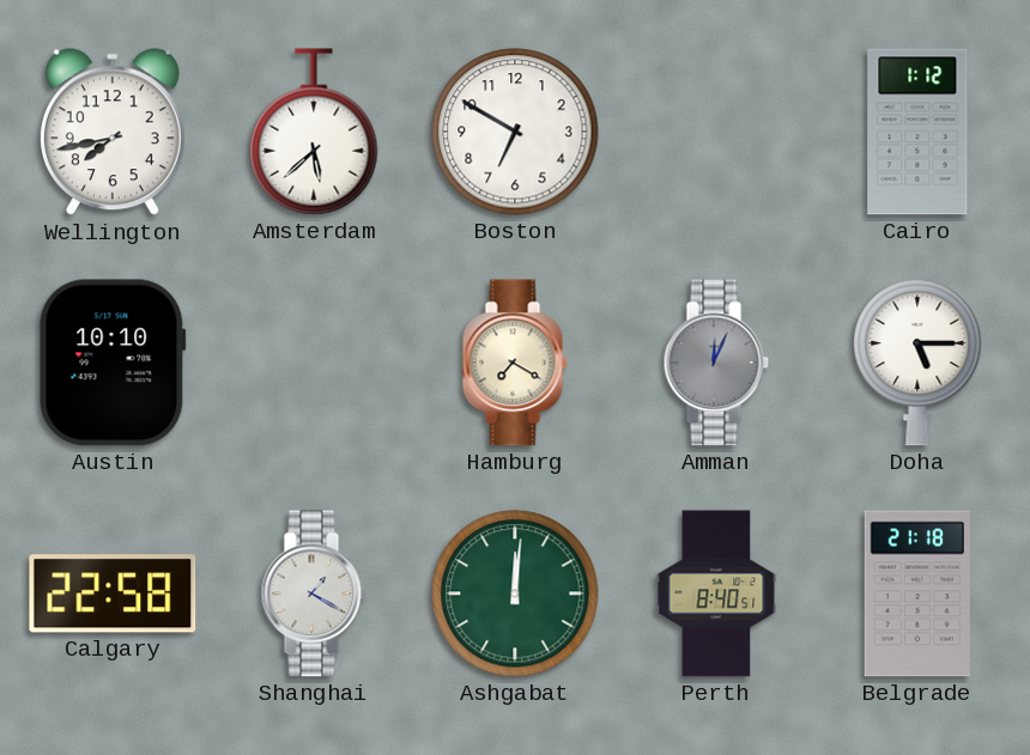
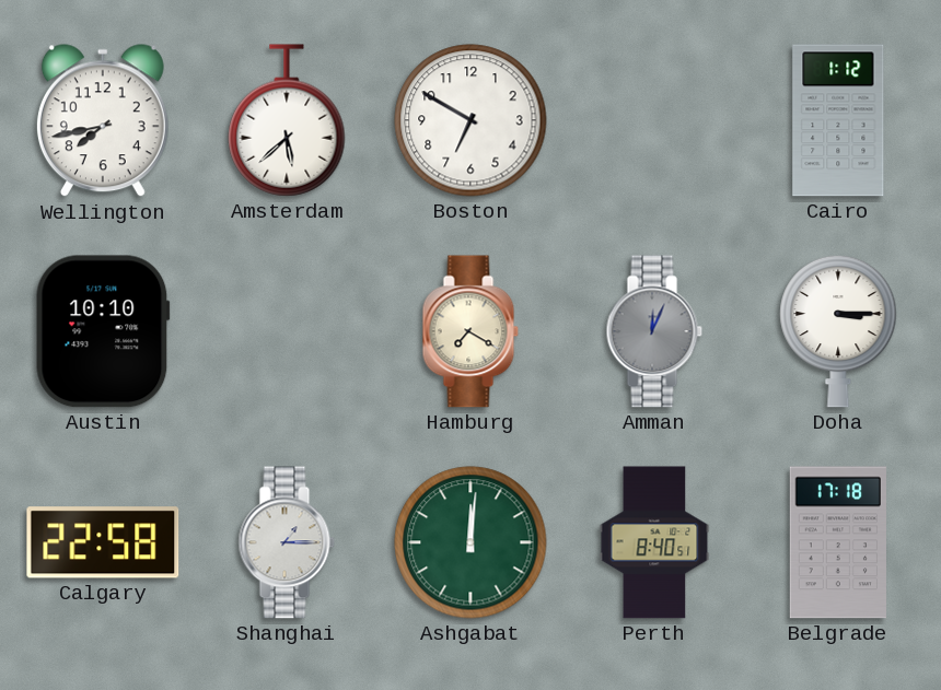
Doha: 5:15 -> 3:15 (838, 331)
Shanghai: 1:20 -> 1:15 (287, 542)
Belgrade: 21:18 -> 17:18 (838, 542)
